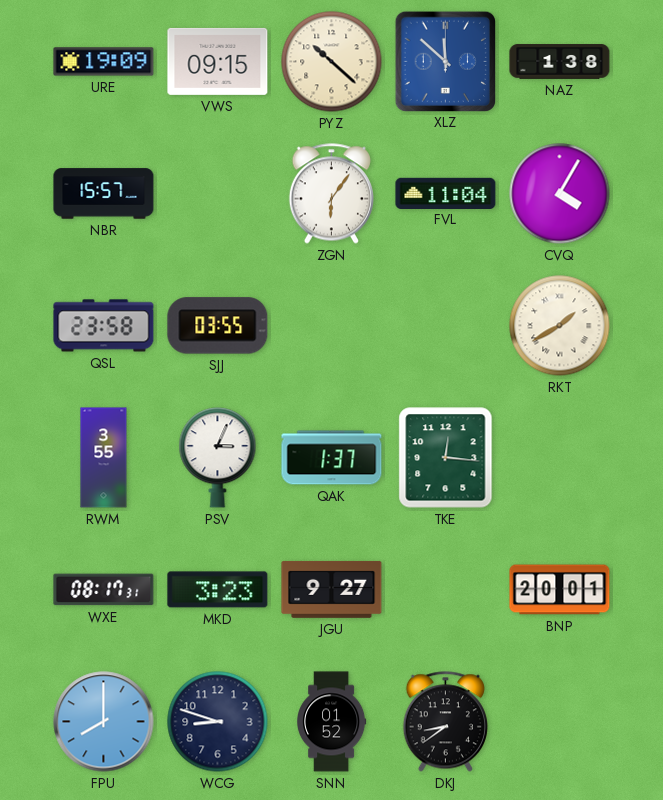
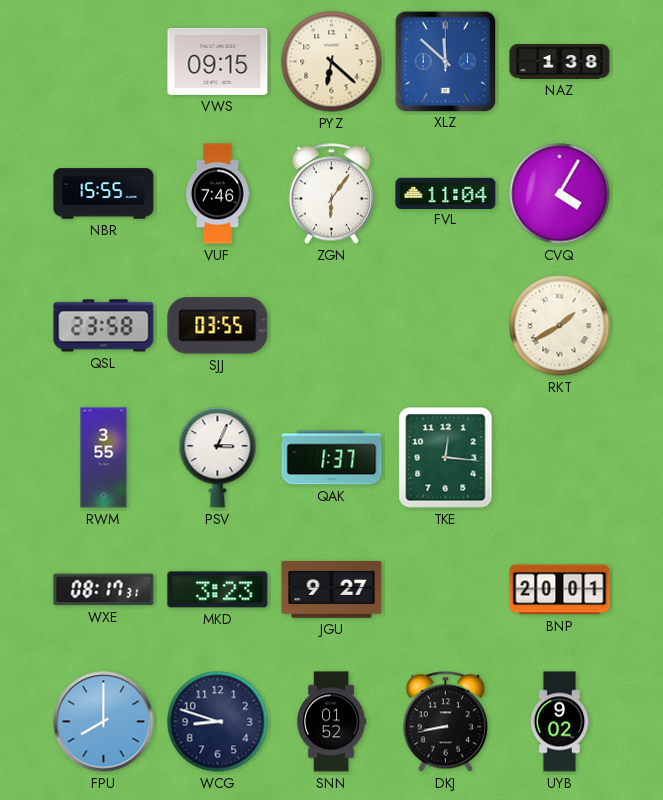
URE: 19:09 -> none (104, 62)
PYZ: 10:22 -> 6:22 (332, 62)
NBR: 15:57 -> 15:55 (104, 194)
VUF: none -> 7:46 (217, 194)
DKJ: 8:39 -> 8:43 (445, 722)
UYB: none -> 9:02 (560, 722)
